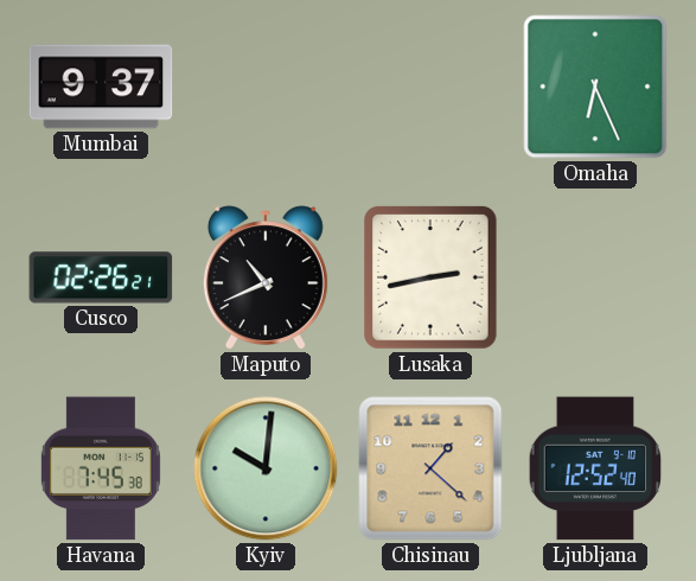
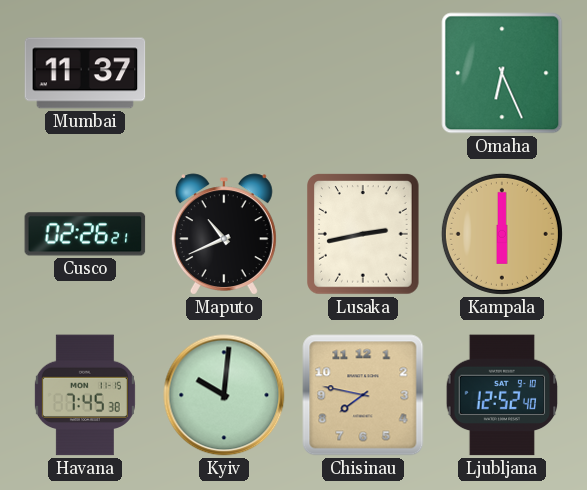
Mumbai: 9:37 -> 11:37 (85, 73)
Kampala: none -> 6:00 (502, 234)
Chisinau: 1:22 -> 7:47 (363, 395)
